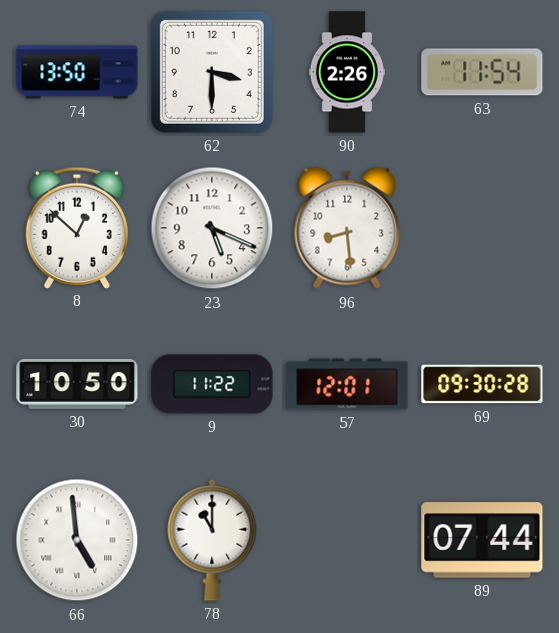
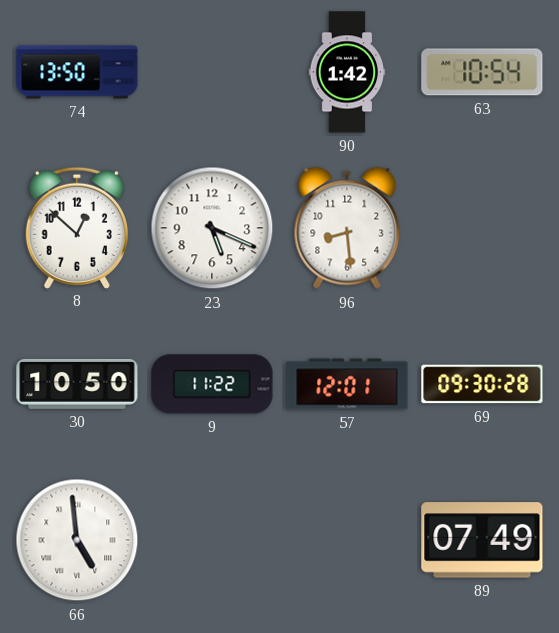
62: 3:30 -> none (212, 72)
90: 2:26 -> 1:42 (347, 72)
63: 11:54 -> 10:54 (482, 72)
78: 11:00 -> none (212, 540)
89: 07:44 -> 07:49 (482, 540)
